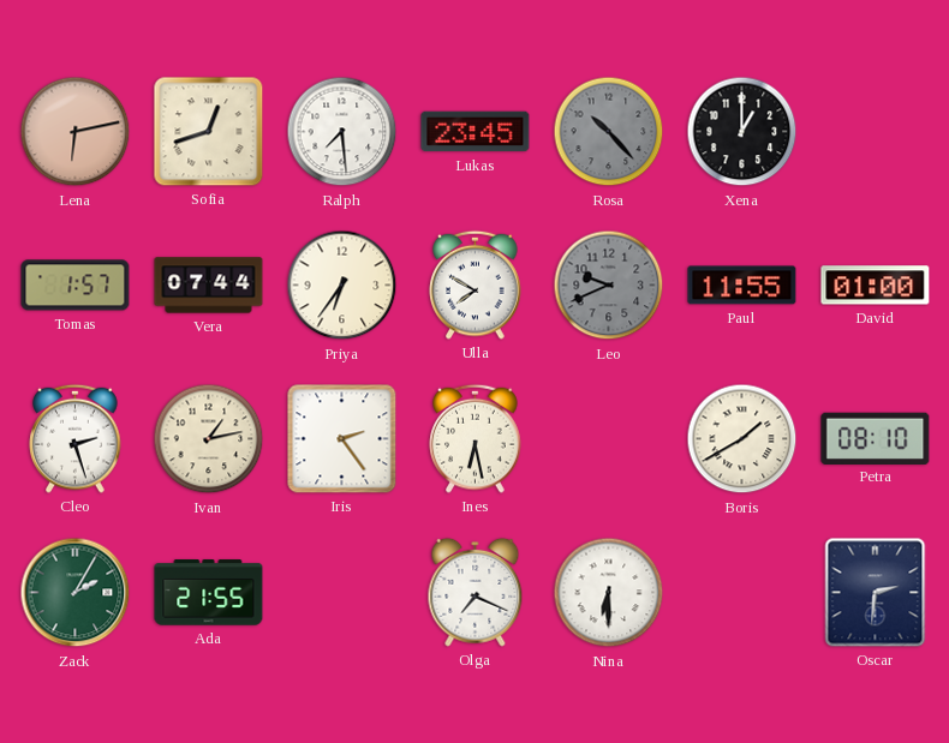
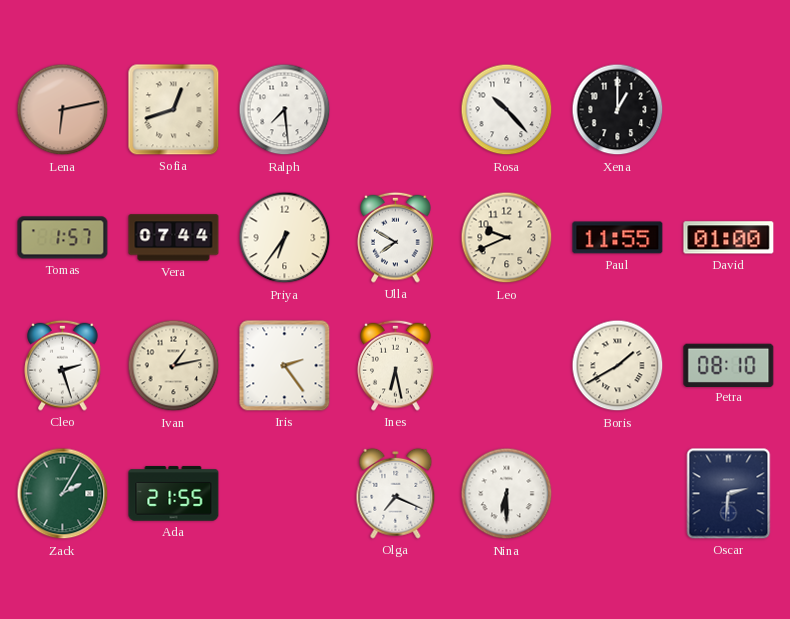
Lukas: 23:45 -> none (476, 132)
Rosa dial: grey -> white (507, 110)
Leo dial: grey -> cream (507, 238)
